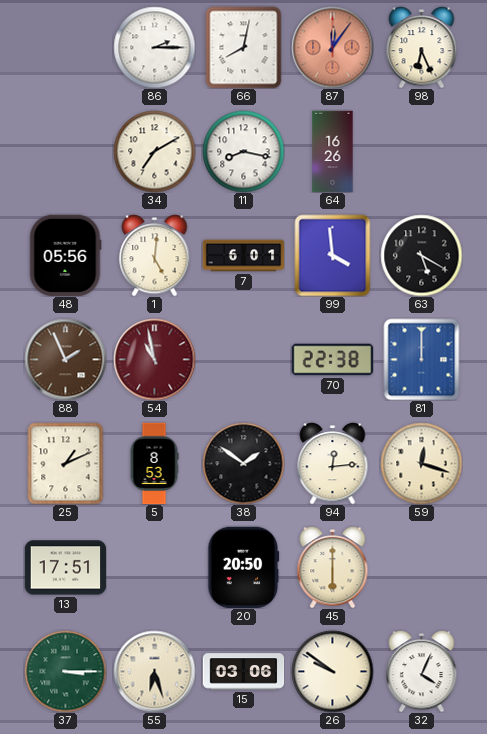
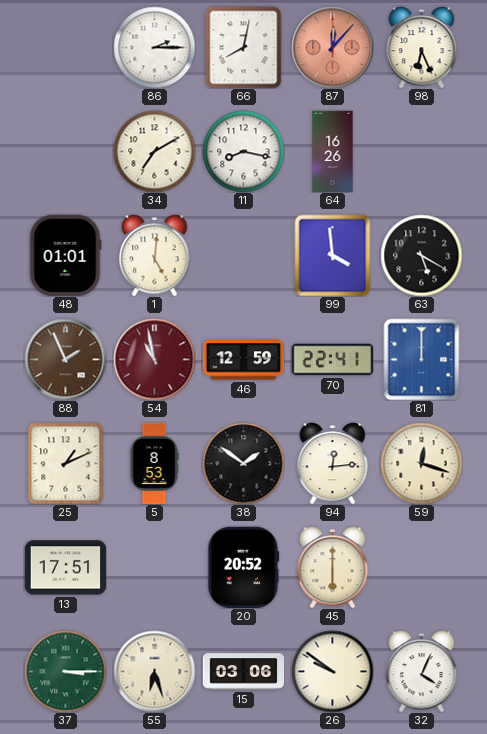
87: 12:06 -> 12:07 (332, 47)
48: 05:56 -> 01:01 (65, 255)
7: 6:01 -> none (243, 256)
46: none -> 12:59 (243, 360)
70: 22:38 -> 22:41 (332, 360)
20: 20:50 -> 20:52 (244, 567)
